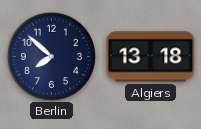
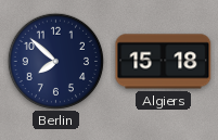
Algiers: 13:18 -> 15:18 (164, 62)
